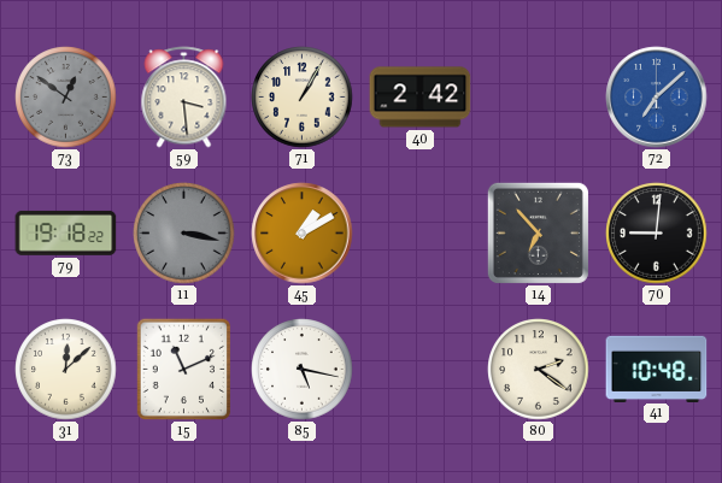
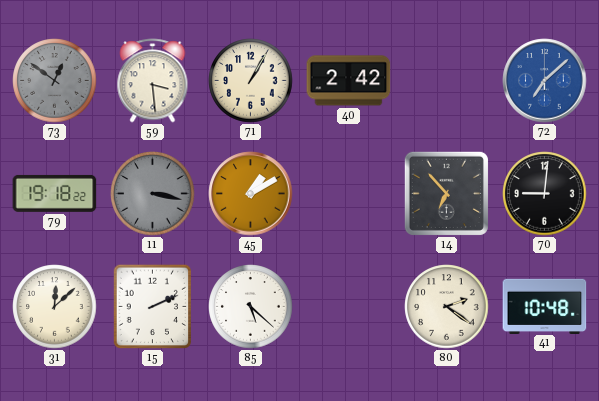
15: 11:11 -> 2:11 (152, 306)
85: 5:17 -> 5:22 (251, 307)
